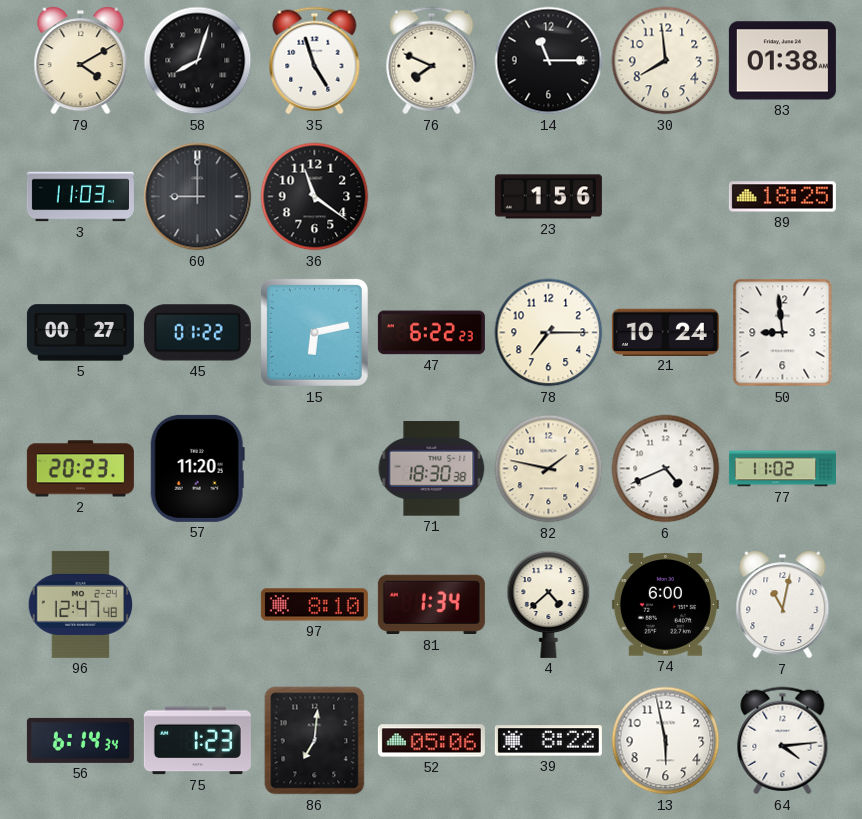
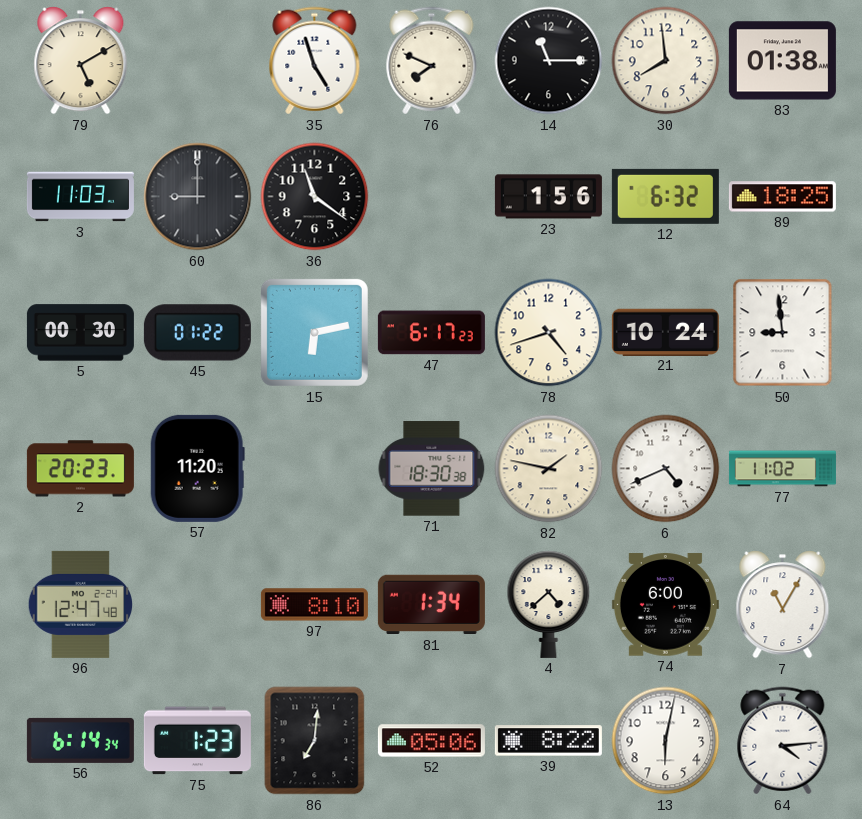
79: 4:10 -> 5:10 (81, 61)
58: 8:03 -> none (198, 61)
12: none -> 6:32 (665, 196)
5: 00:27 -> 00:30 (80, 333)
47: 6:22 -> 6:17 (431, 333)
78: 7:15 -> 4:42 (549, 333)
7: 11:02 -> 11:05 (783, 605)
13: 5:58 -> 6:02 (666, 741)
